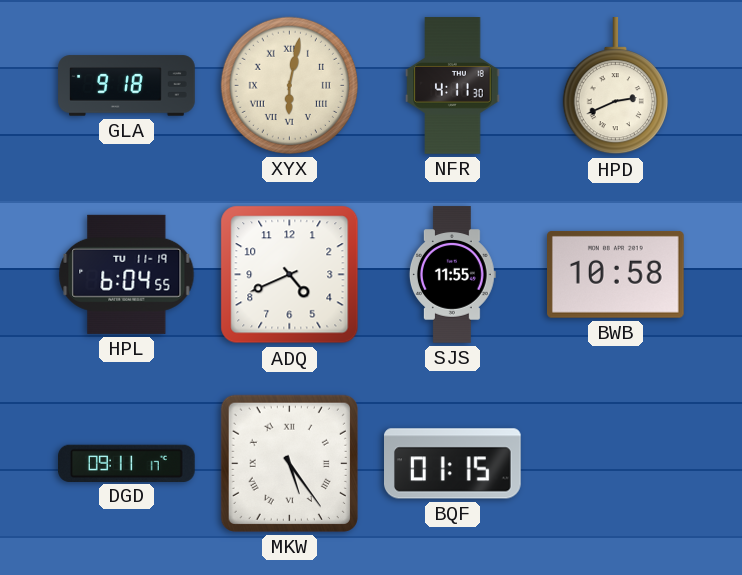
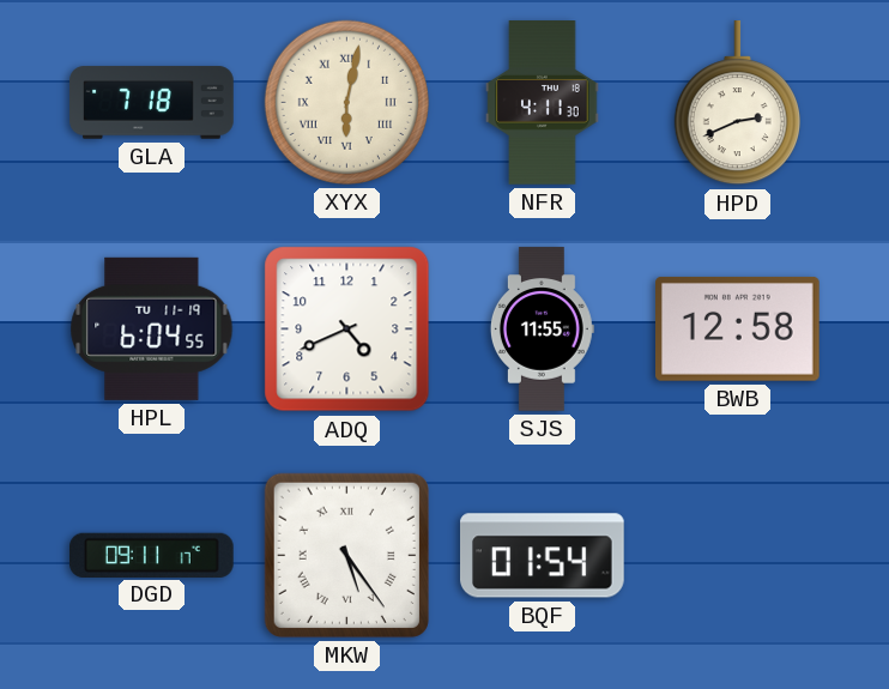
GLA: 9:18 -> 7:18 (152, 103)
BWB: 10:58 -> 12:58 (738, 328)
BQF: 01:15 -> 01:54 (543, 556)
